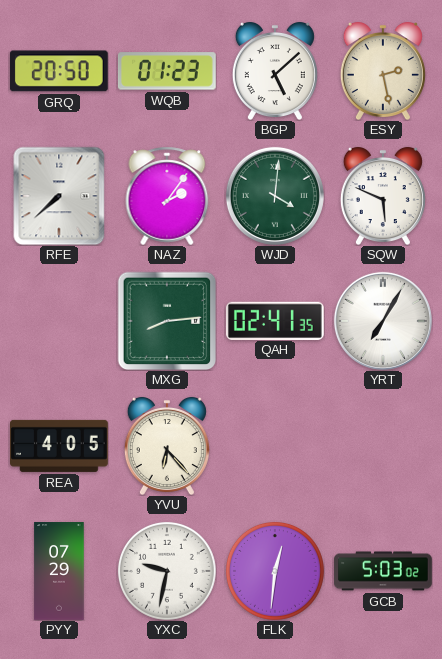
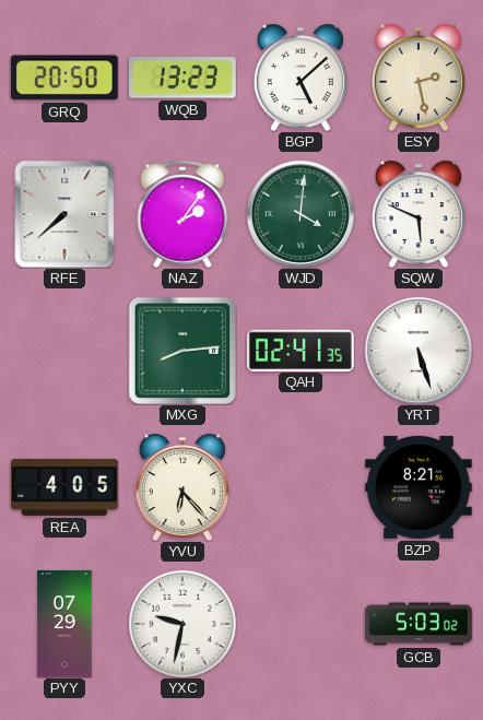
WQB: 01:23 -> 13:23 (182, 78)
YRT: 7:05 -> 5:27 (419, 351)
BZP: none -> 8:21 (420, 487)
FLK: 12:31 -> none (275, 571)
